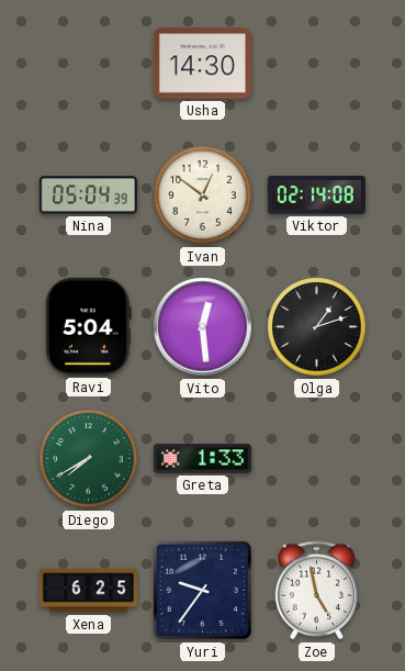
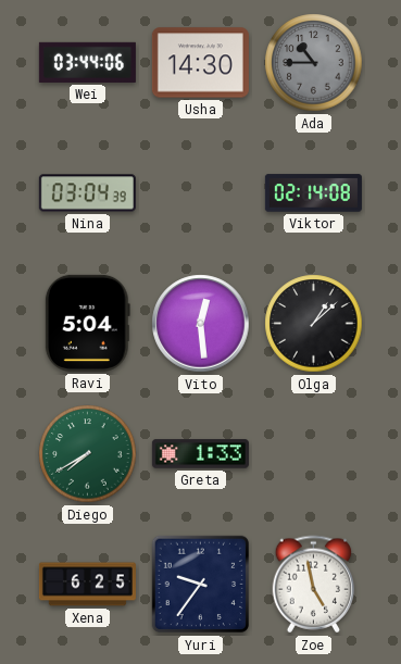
Wei: none -> 03:44 (87, 62)
Ada: none -> 10:45 (314, 63)
Nina: 05:04 -> 03:04 (87, 193)
Ivan: 12:51 -> none (203, 195)
Olga: 1:12 -> 1:08 (314, 324)
